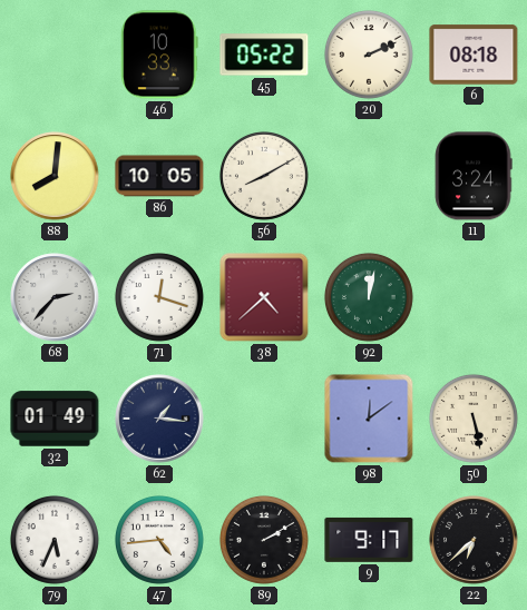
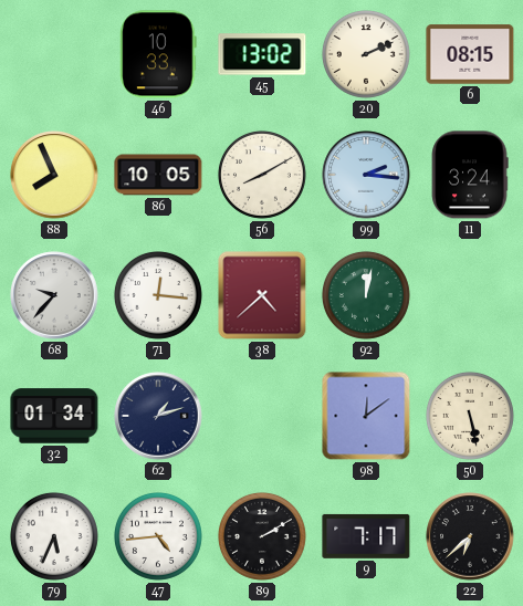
45: 05:22 -> 13:02 (262, 54)
6: 08:18 -> 08:15 (470, 54)
88: 8:01 -> 7:56 (54, 175)
99: none -> 2:16 (366, 175)
68: 2:37 -> 9:37 (54, 295)
71: 12:18 -> 12:16 (158, 295)
32: 01:49 -> 01:34 (54, 416)
62: 1:16 -> 1:12 (158, 416)
9: 9:17 -> 7:17 (366, 536)
